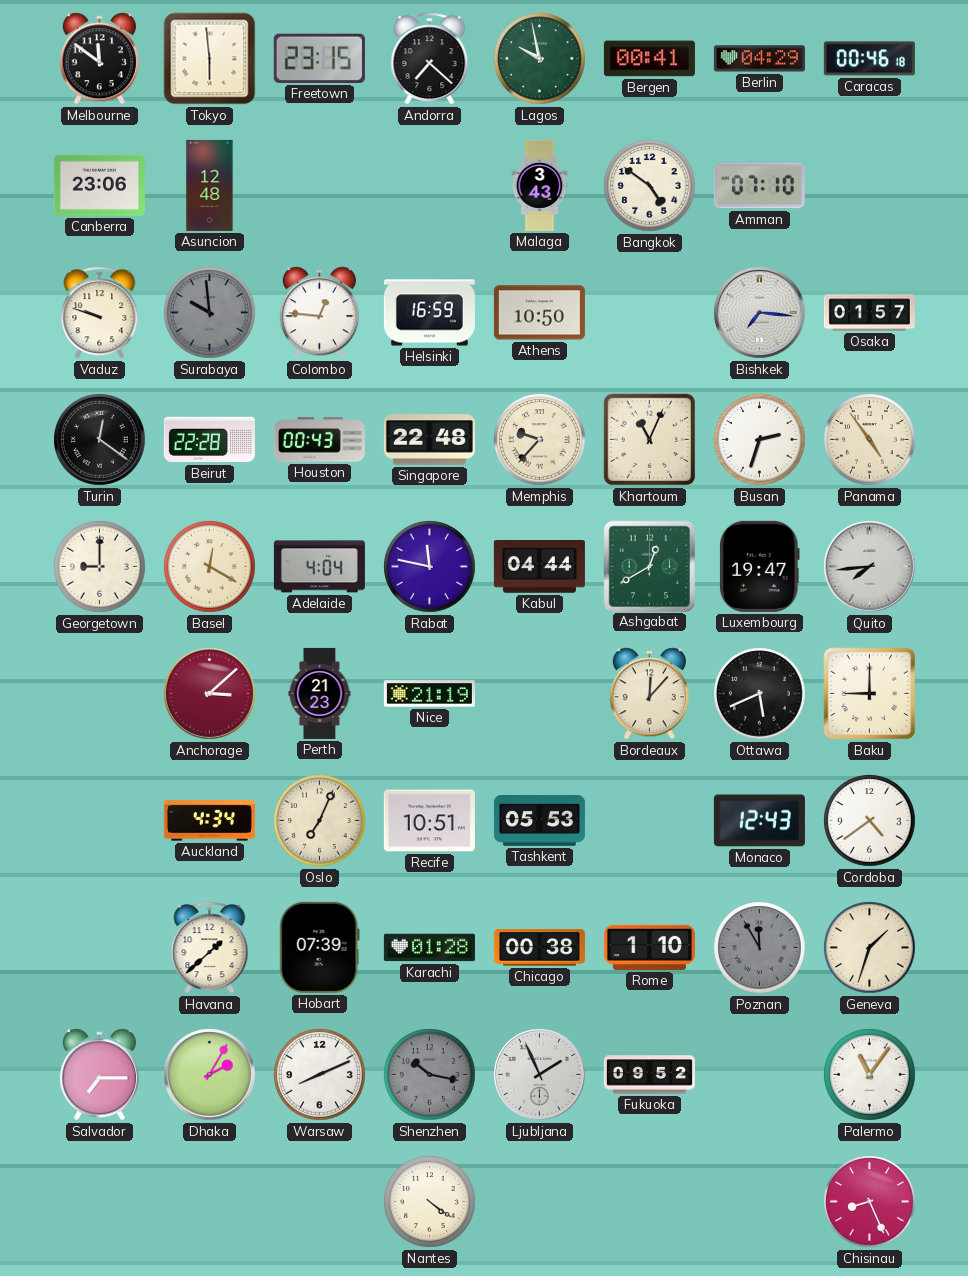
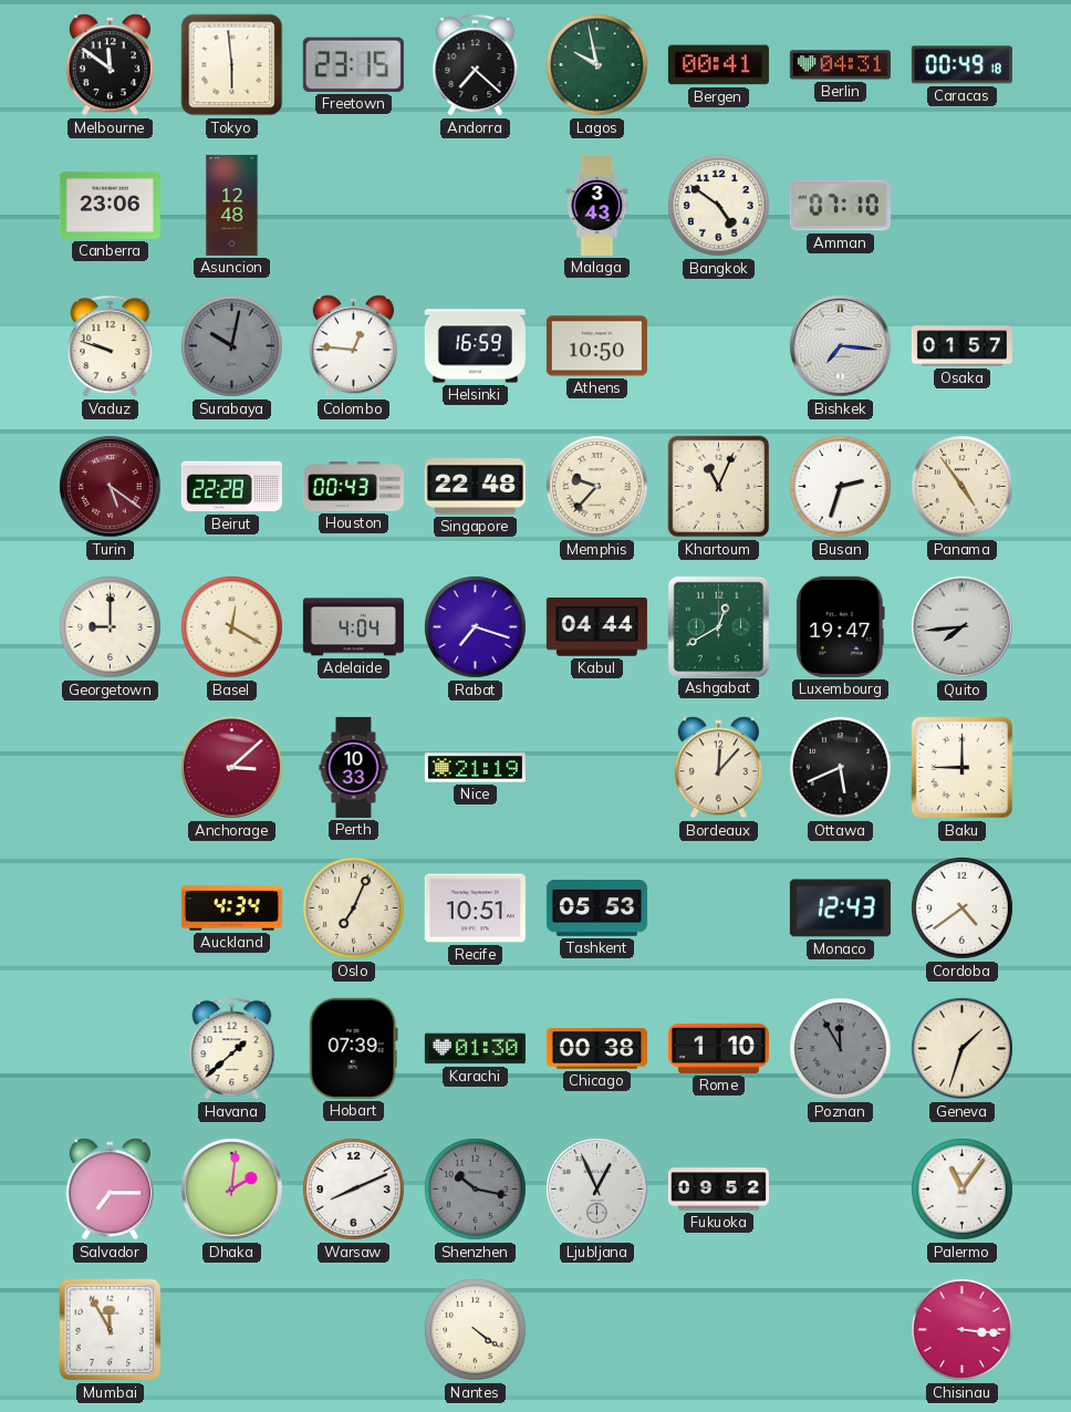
Berlin: 04:29 -> 04:31 (840, 65)
Caracas: 00:46 -> 00:49 (961, 65)
Surabaya: 9:59 -> 10:02 (232, 346)
Turin: 12:21 -> 5:21 (111, 487)
Turin dial: black -> burgundy (111, 487)
Rabat: 11:47 -> 7:18 (476, 627)
Perth: 21:23 -> 10:33 (354, 767)
Karachi: 01:28 -> 01:30 (475, 1049)
Dhaka: 2:05 -> 2:01 (232, 1190)
Ljubljana: 1:56 -> 12:56 (597, 1190)
Mumbai: none -> 11:55 (111, 1330)
Chisinau: 8:26 -> 3:16 (963, 1330)
